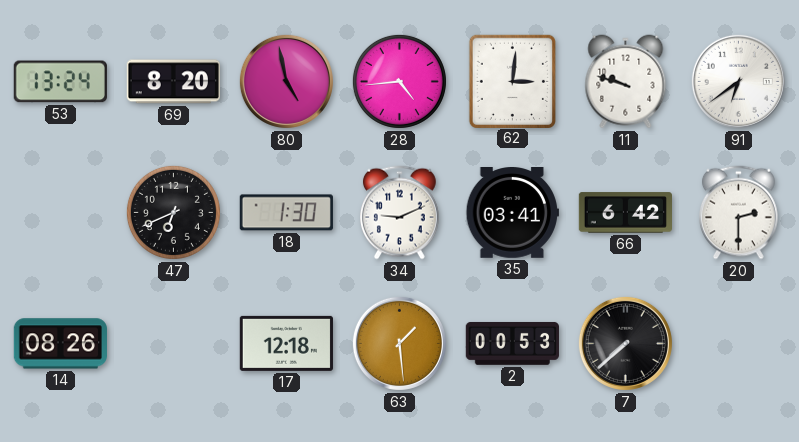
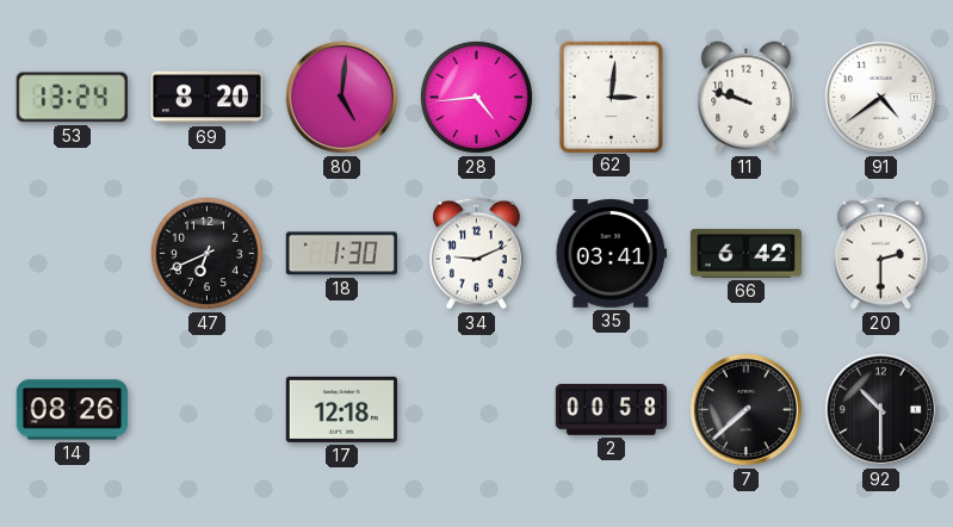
80: 4:58 -> 5:01 (341, 97)
91: 6:39 -> 4:39 (880, 97)
63: 1:29 -> none (399, 343)
2: 00:53 -> 00:58 (611, 409)
92: none -> 10:30 (880, 409)
